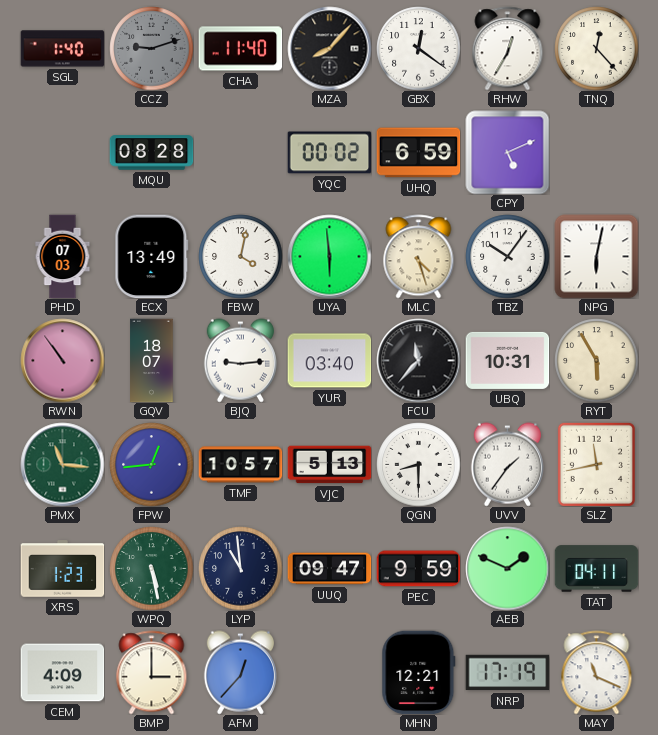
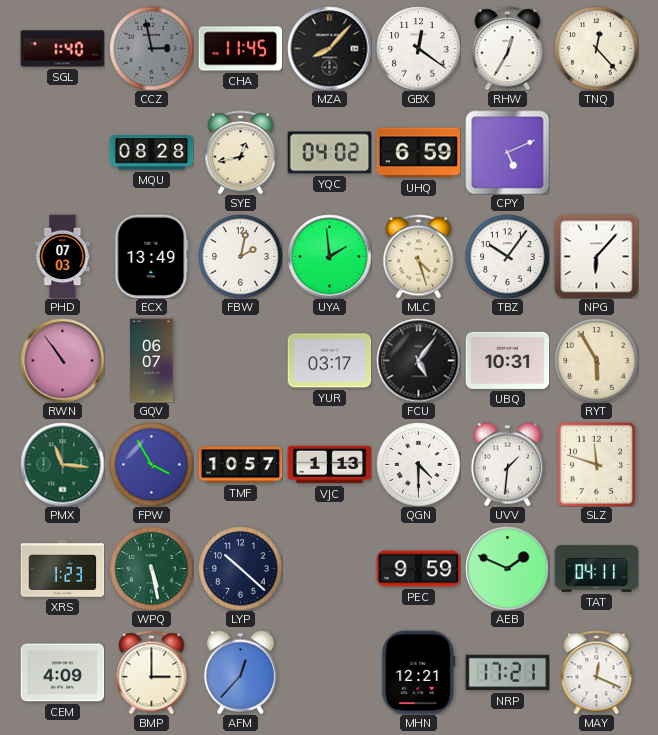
CCZ: 9:12 -> 2:58 (151, 48)
CHA: 11:40 -> 11:45 (240, 49)
SYE: none -> 12:43 (241, 152)
YQC: 00:02 -> 04:02 (329, 153)
FBW: 4:02 -> 2:02 (240, 256)
UYA: 5:59 -> 1:59 (329, 256)
NPG: 6:02 -> 6:07 (596, 256)
GQV: 18:07 -> 06:07 (152, 360)
BJQ: 9:14 -> none (240, 360)
YUR: 03:40 -> 03:17 (329, 361)
FCU: 11:37 -> 5:06 (418, 360)
FPW: 12:44 -> 3:55 (151, 464)
VJC: 5:13 -> 1:13 (329, 465)
QGN: 8:30 -> 4:30 (418, 464)
UVV: 1:36 -> 1:31 (507, 464)
SLZ: 11:43 -> 11:48 (596, 464)
LYP: 10:59 -> 10:22 (240, 568)
UUQ: 09:47 -> none (329, 569)
NRP: 17:19 -> 17:21 (507, 673)
MAY: 11:19 -> 12:19 (597, 672)
